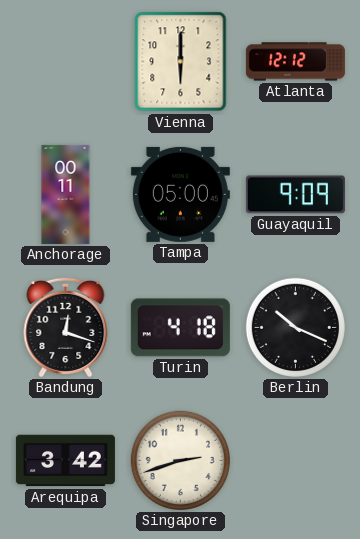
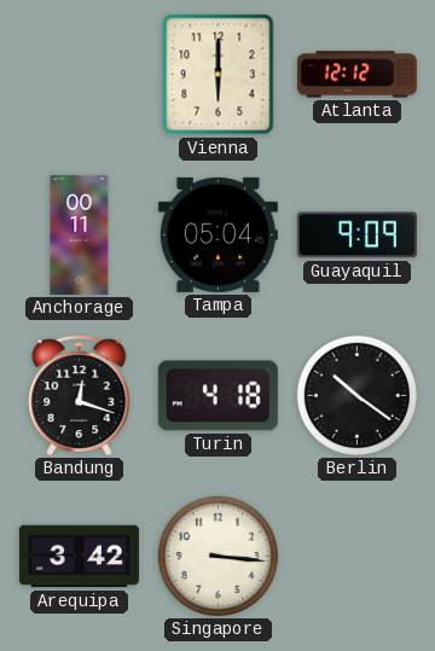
Tampa: 05:00 -> 05:04 (217, 234)
Berlin: 10:19 -> 10:21 (356, 395)
Singapore: 2:42 -> 3:16 (217, 556)
